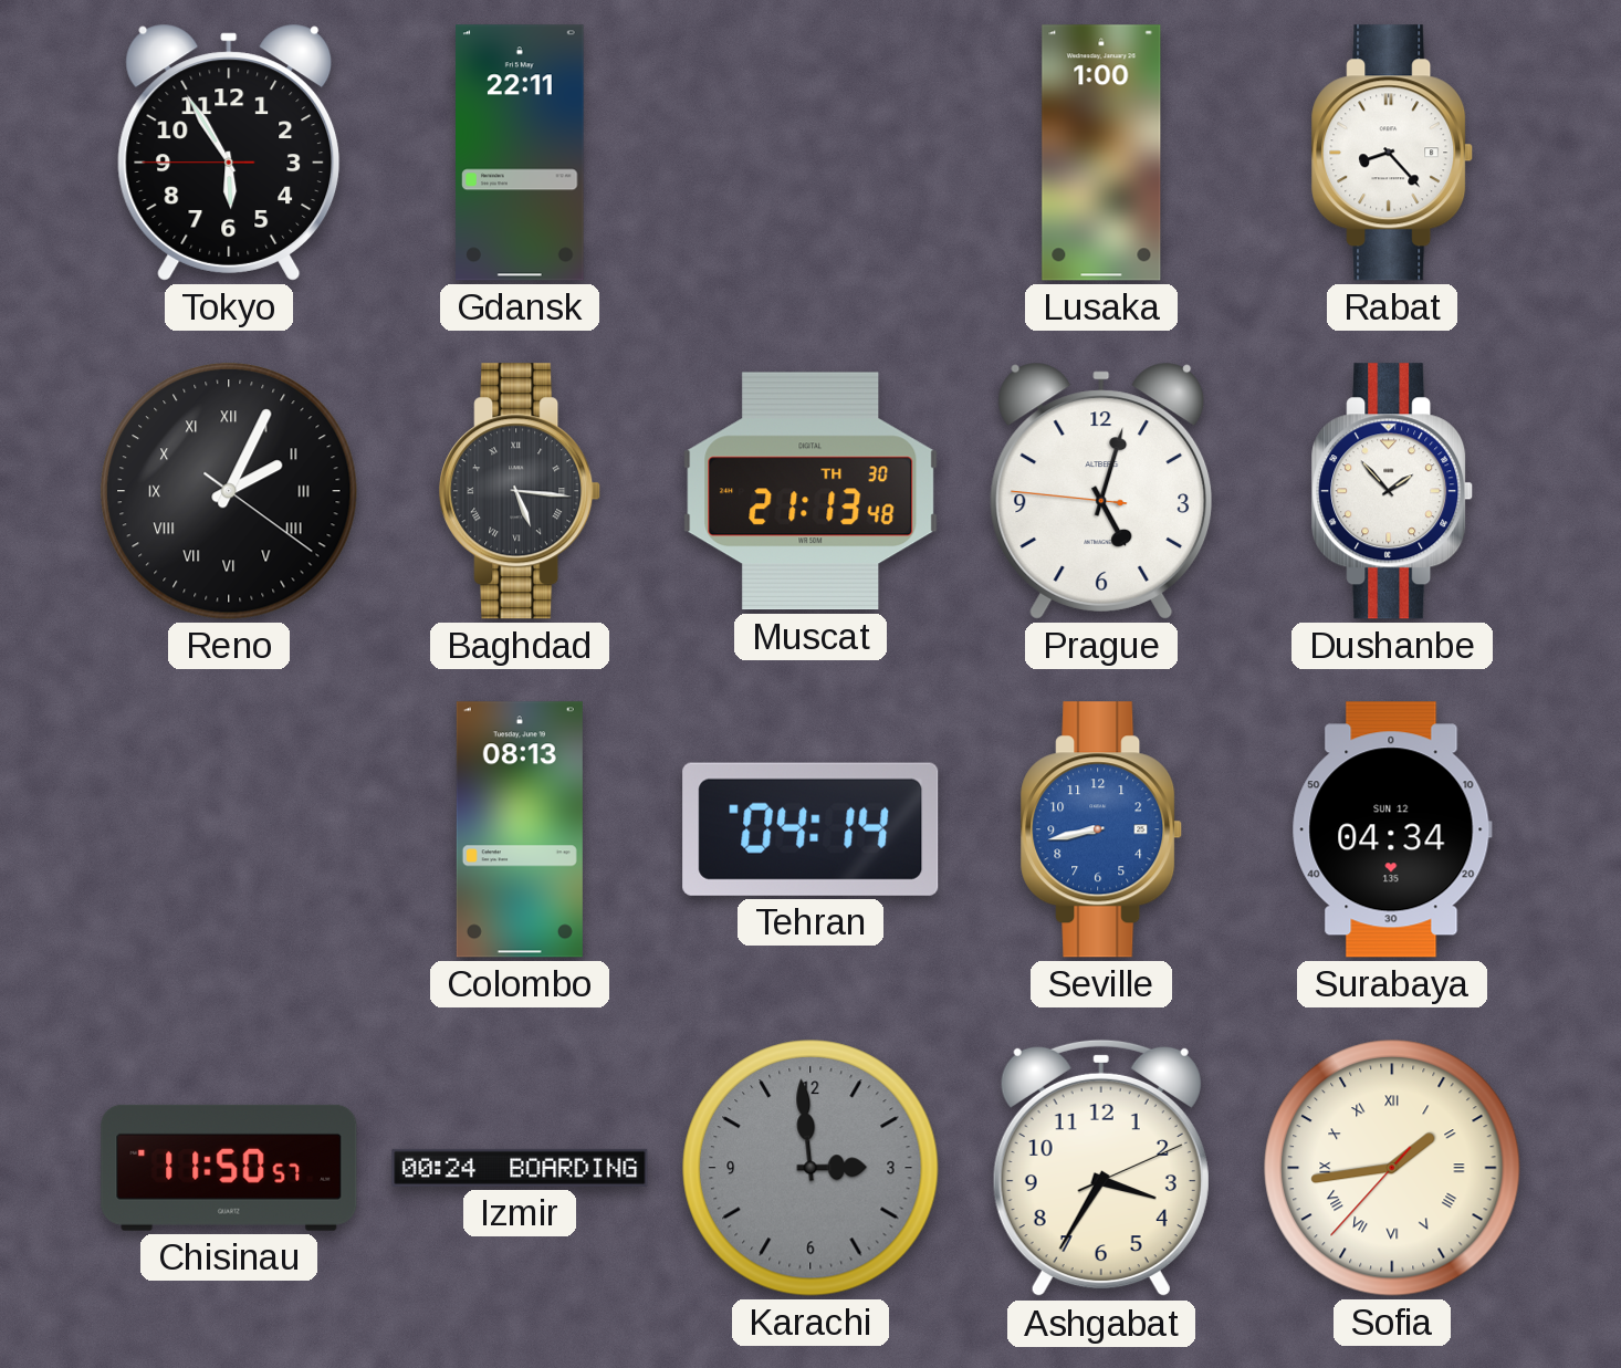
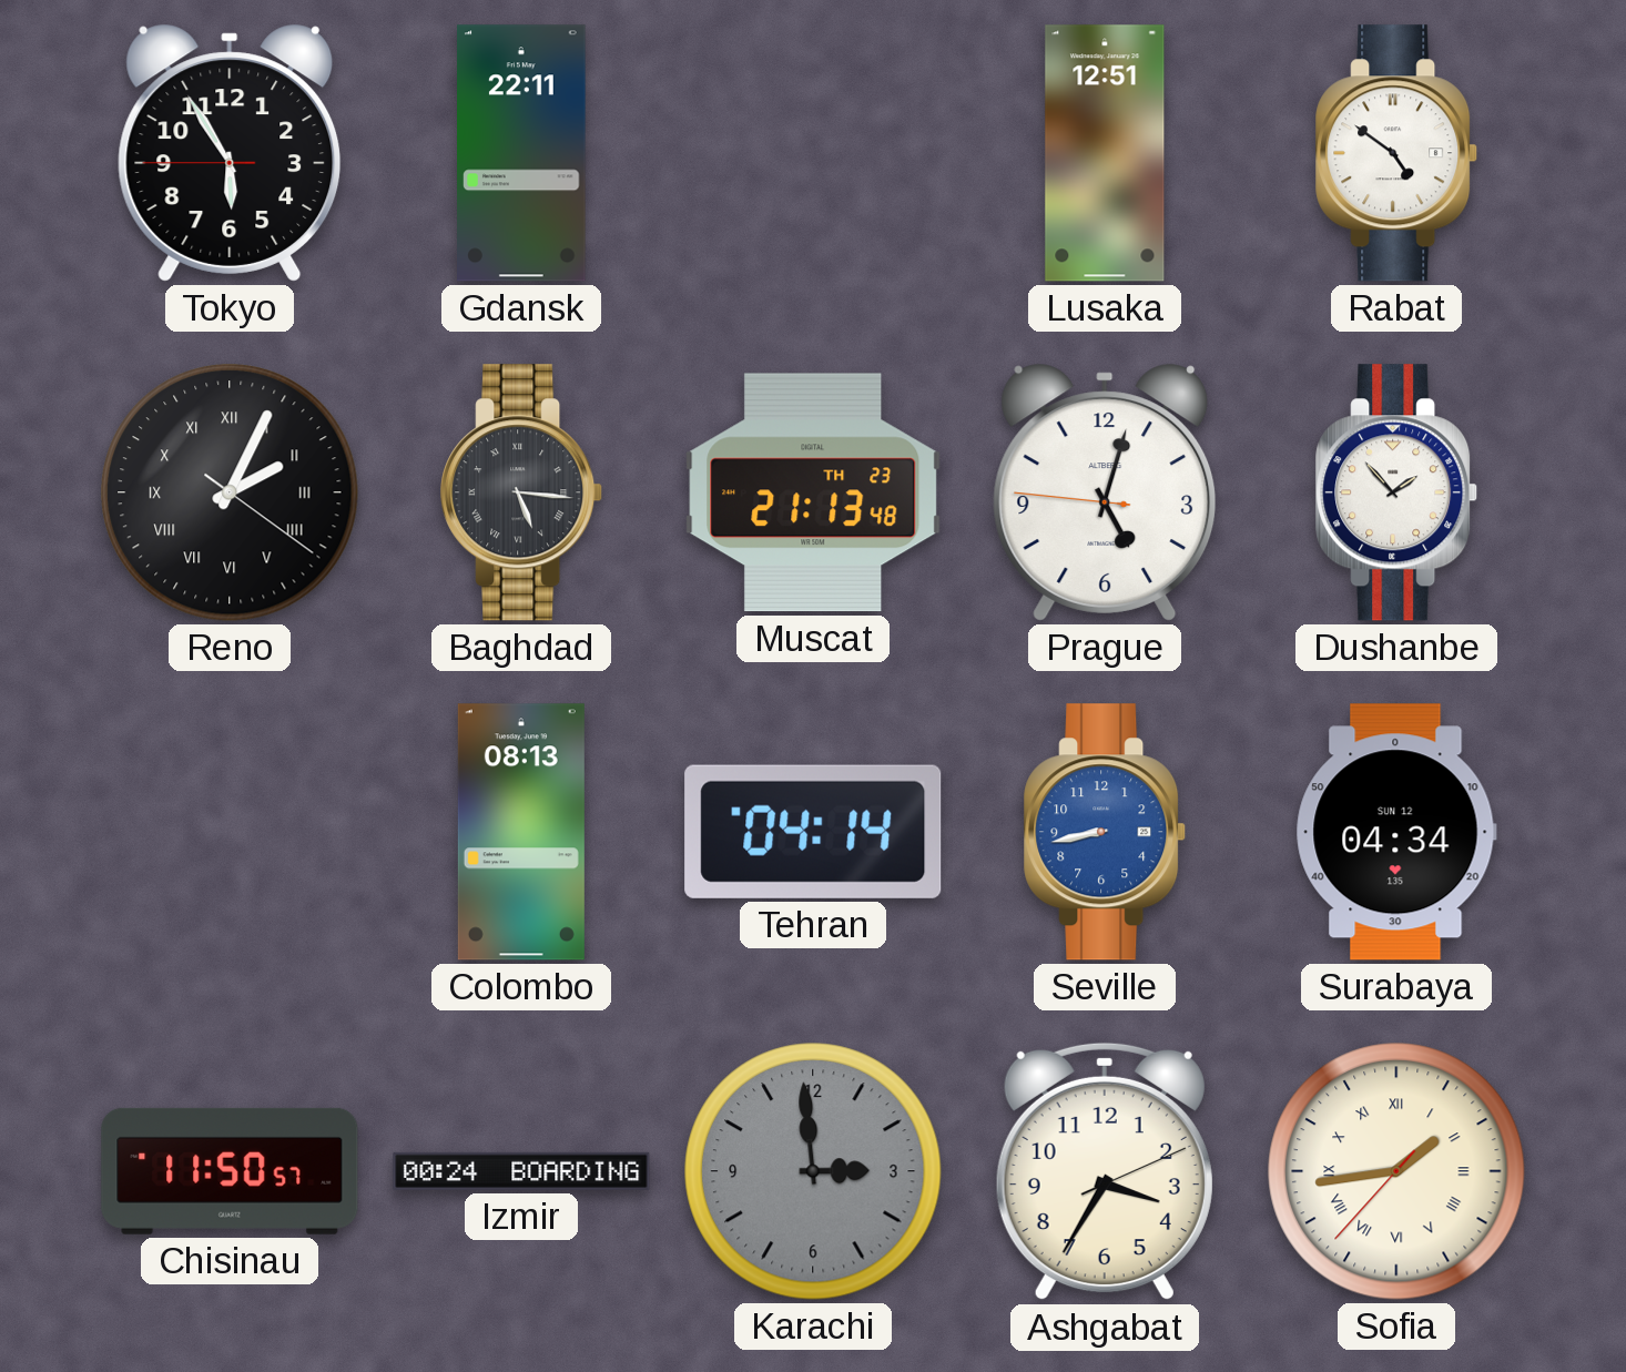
Lusaka: 1:00 -> 12:51 (1105, 153)
Rabat: 8:23 -> 4:51 (1398, 153)
Muscat date: TH 30 -> TH 23 (813, 492)
